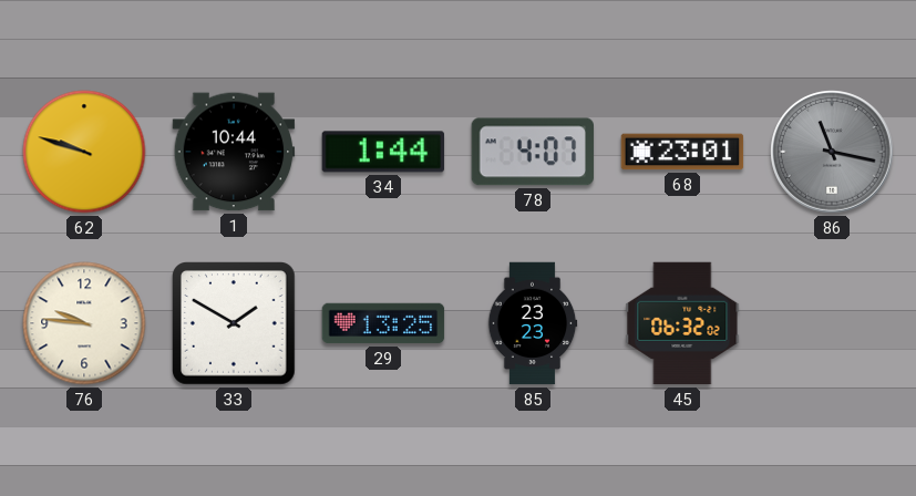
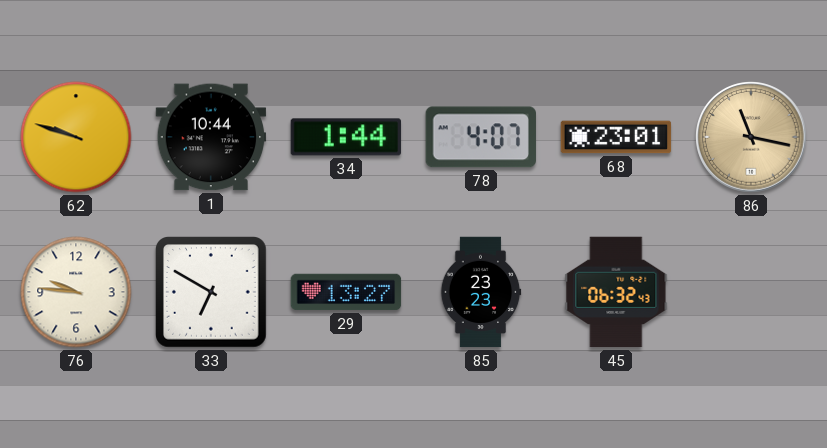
86 dial: grey -> champagne (751, 137)
33: 1:50 -> 6:50 (211, 292)
29: 13:25 -> 13:27 (346, 292)
45: 06:32:02 -> 06:32:43 (616, 292)
